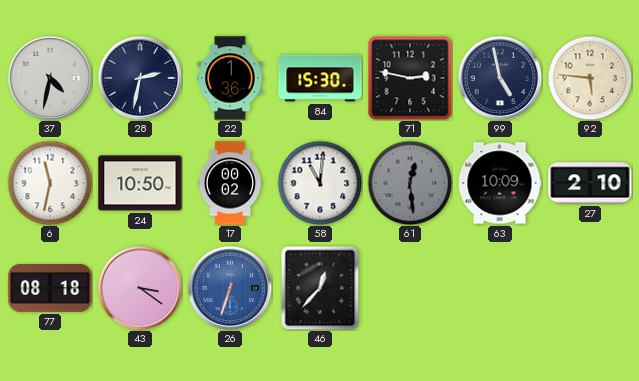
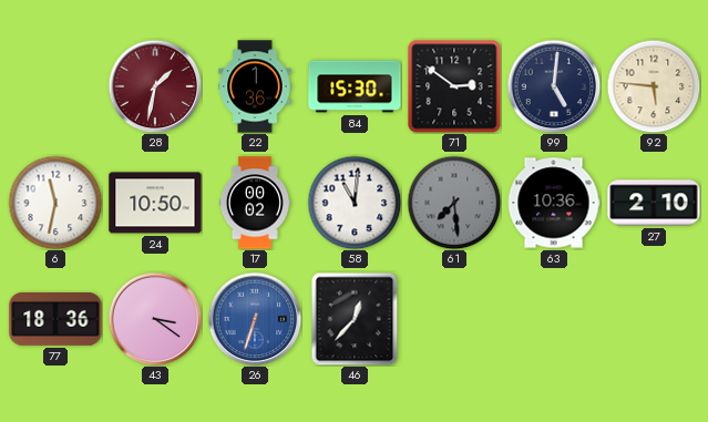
37: 4:32 -> none (50, 78)
28: 2:32 -> 1:32 (155, 86)
28 dial: navy -> burgundy (155, 86)
71: 2:47 -> 2:51 (454, 86)
99: 4:58 -> 5:01 (554, 86)
61: 12:29 -> 7:29 (454, 203)
63: 10:09 -> 10:36 (554, 203)
77: 08:18 -> 18:36 (55, 320)
